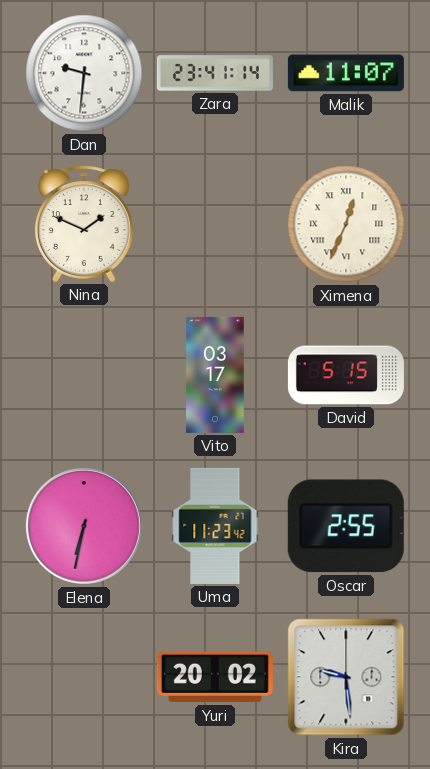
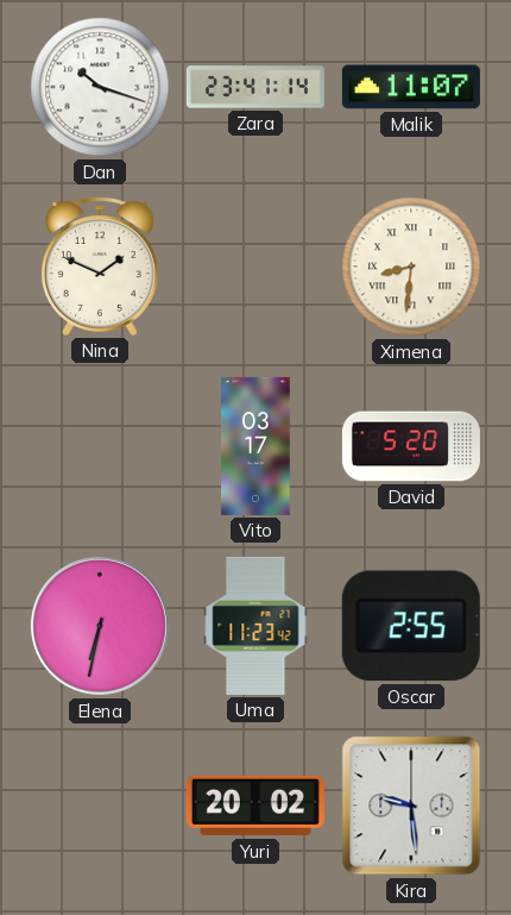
Dan: 9:31 -> 10:18 (100, 87)
Ximena: 12:34 -> 8:31 (411, 267)
David: 5:15 -> 5:20 (411, 446)
